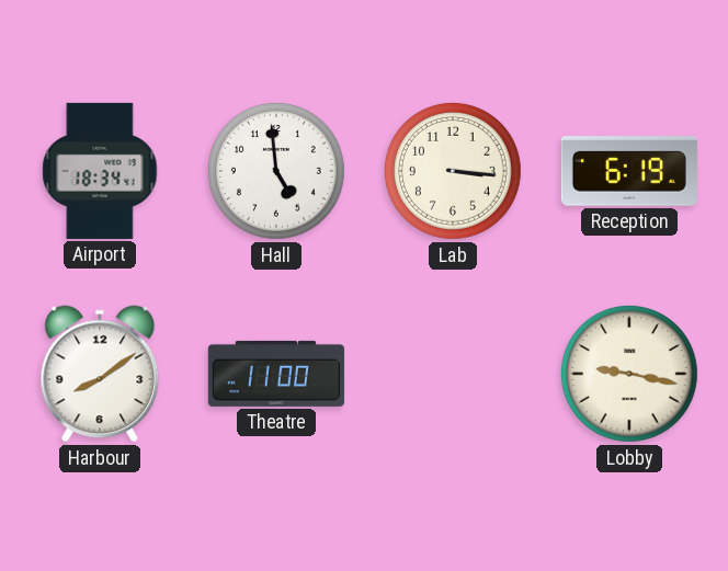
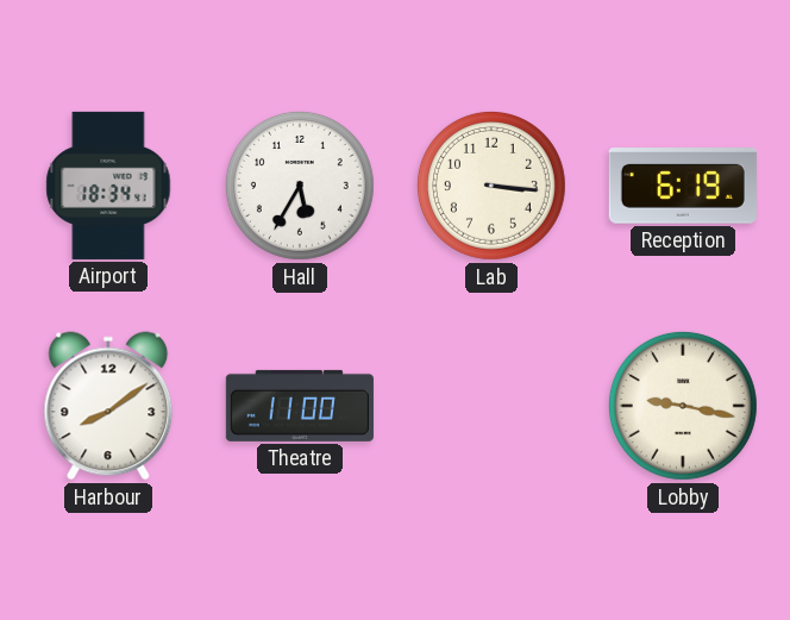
Hall: 4:59 -> 5:35 (300, 186)
